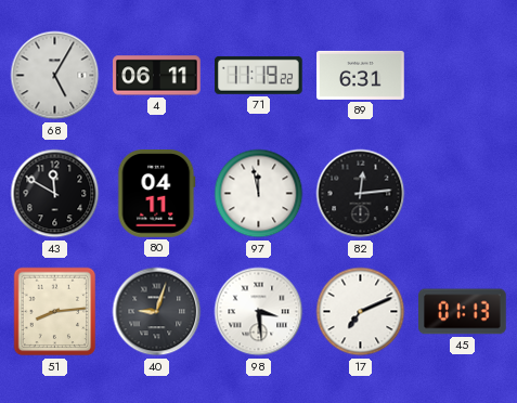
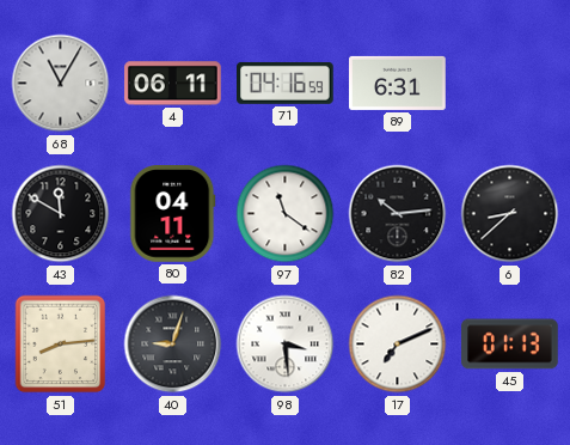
68: 5:05 -> 11:05 (61, 84)
71: 11:19 -> 04:16 (286, 83)
97: 11:58 -> 11:21 (286, 214)
82: 12:14 -> 10:14 (398, 214)
6: none -> 8:38 (510, 214)
